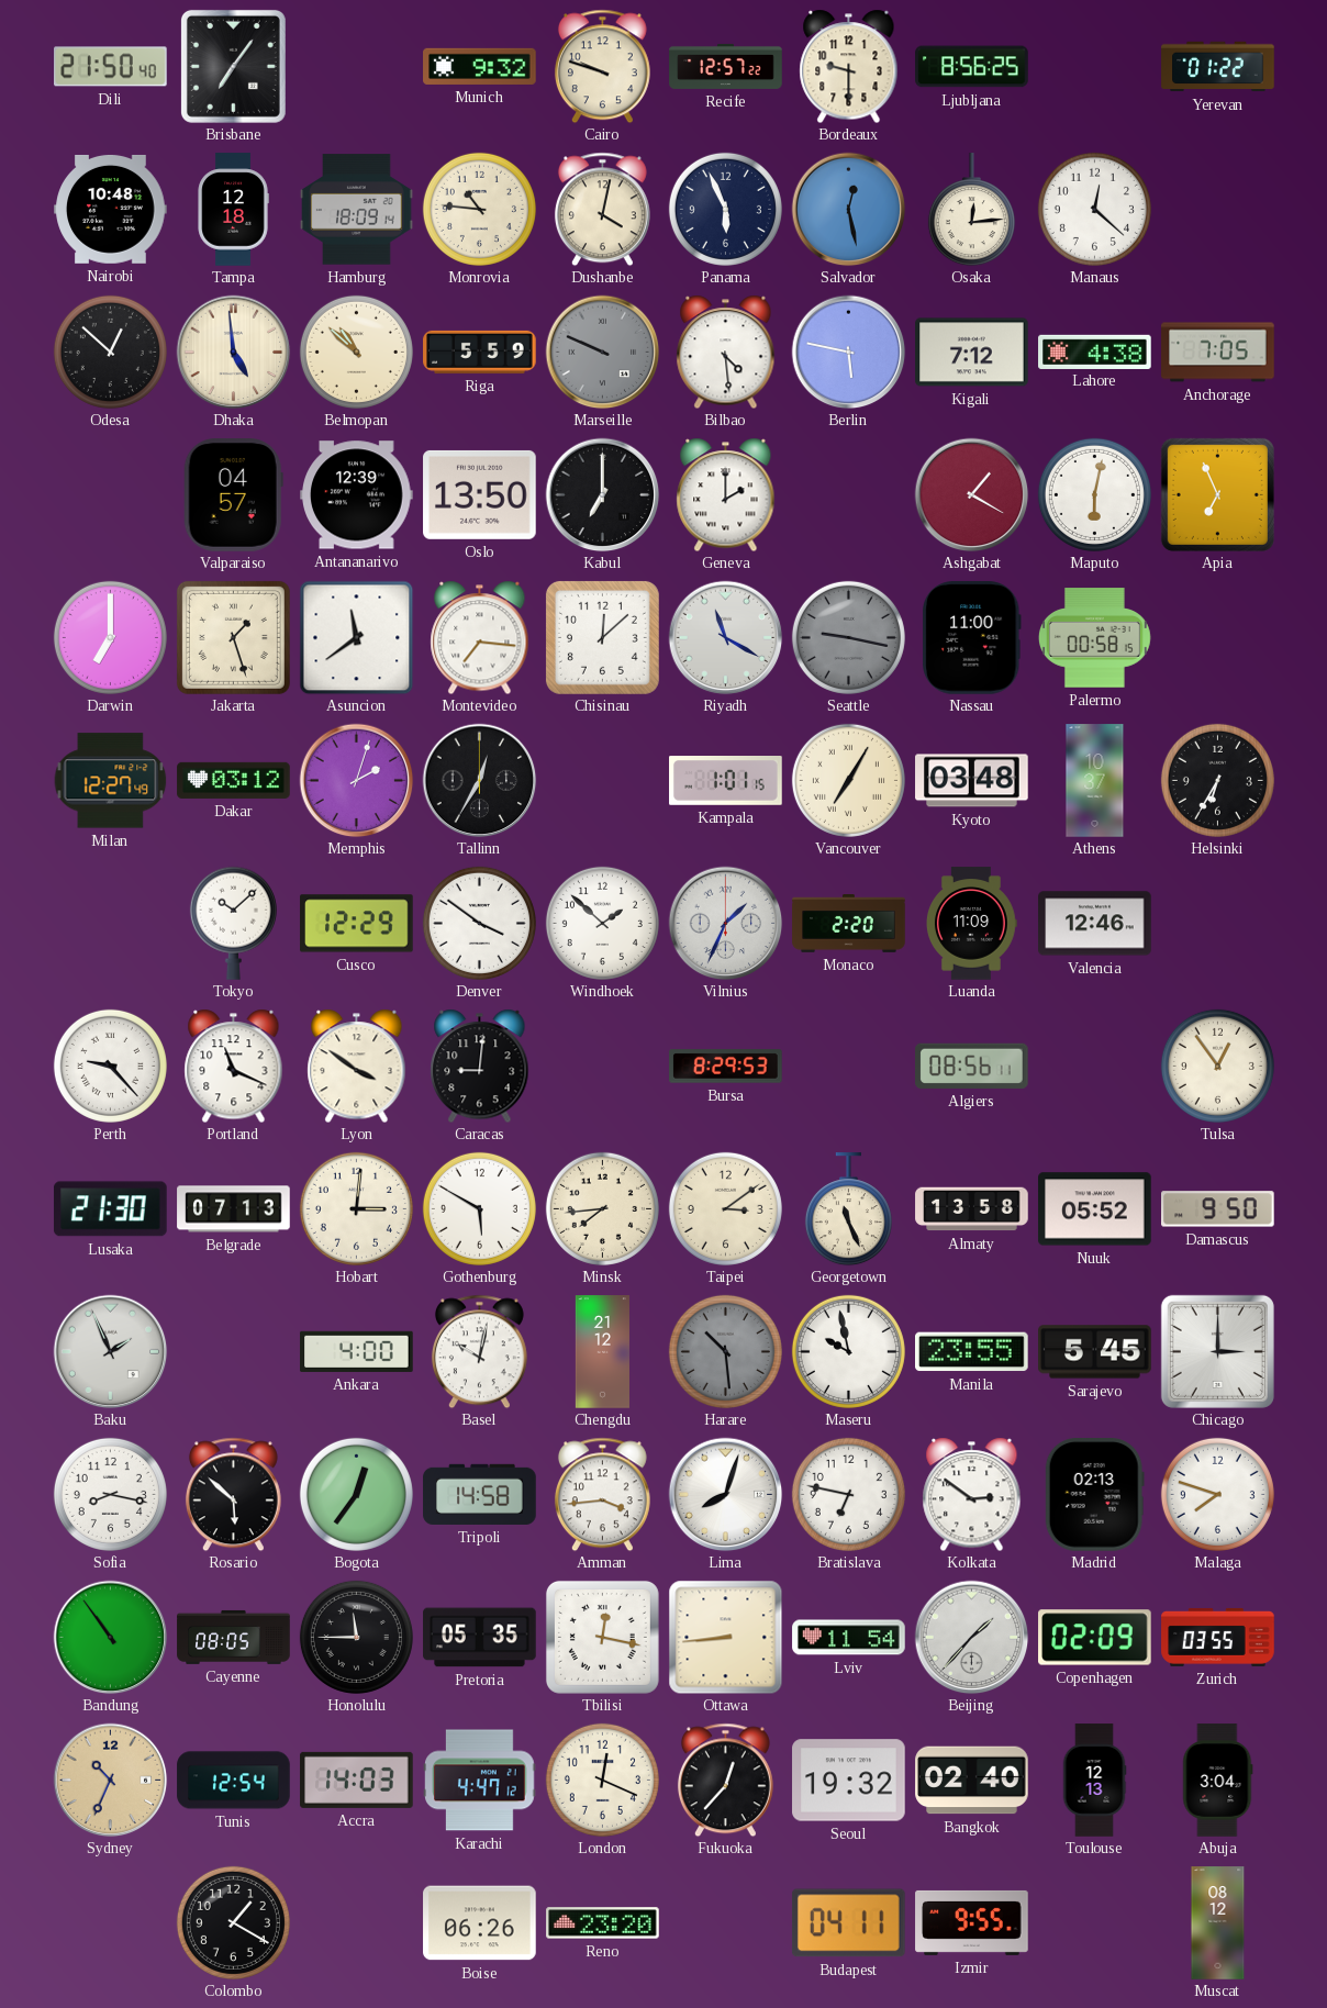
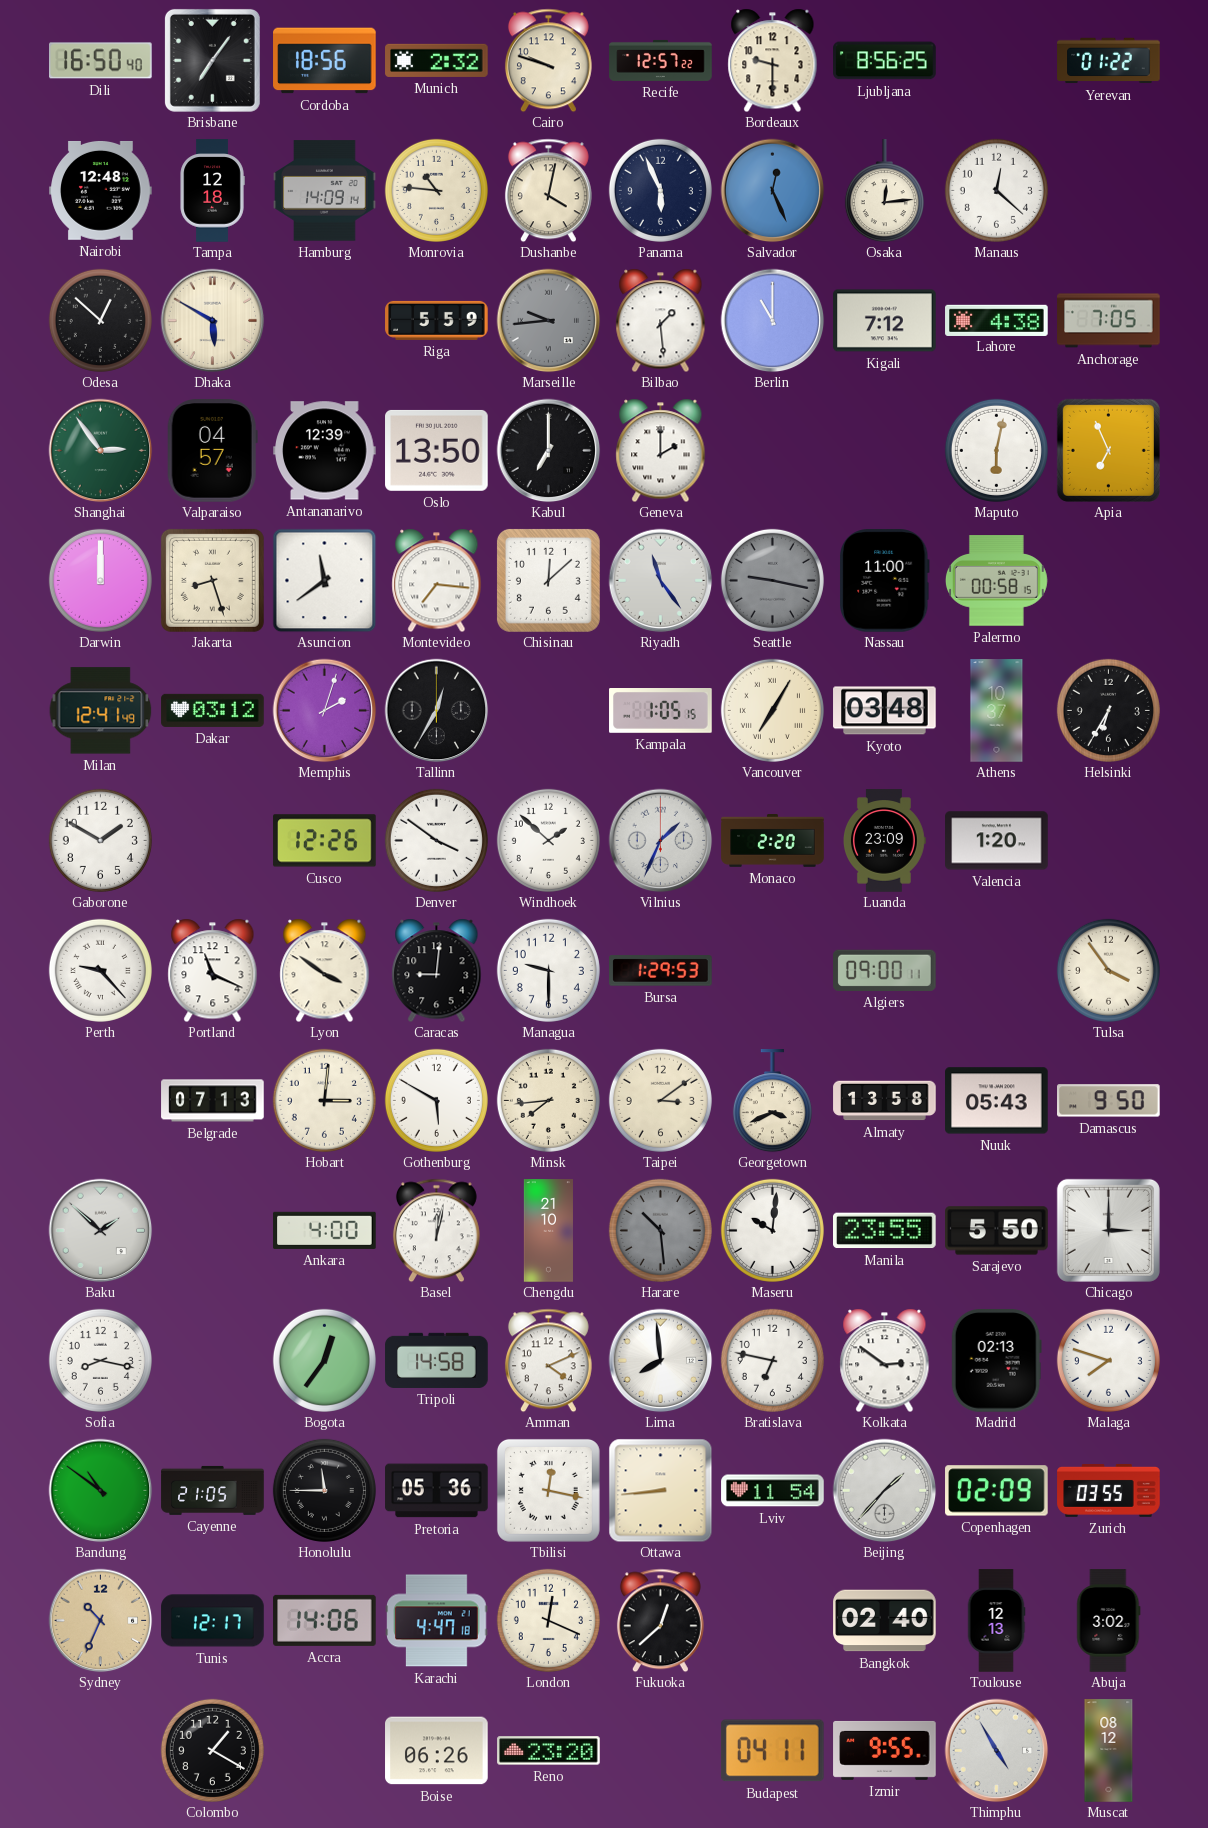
Dili: 21:50 -> 16:50 (101, 61)
Cordoba: none -> 18:56 (325, 61)
Munich: 9:32 -> 2:32 (437, 60)
Nairobi: 10:48 -> 12:48 (101, 190)
Hamburg: 18:09 -> 14:09 (325, 191)
Salvador: 12:28 -> 12:26 (772, 190)
Dhaka: 4:59 -> 5:50 (212, 320)
Belmopan: 10:52 -> none (356, 352)
Marseille: 9:49 -> 9:44 (548, 320)
Bilbao: 4:29 -> 1:29 (661, 320)
Berlin: 5:47 -> 11:00 (772, 320)
Shanghai: none -> 2:54 (100, 450)
Ashgabat: 1:20 -> none (971, 494)
Darwin: 7:00 -> 12:00 (100, 580)
Jakarta: 1:27 -> 8:27 (212, 580)
Riyadh: 11:20 -> 11:24 (660, 580)
Milan: 12:27 -> 12:41 (100, 711)
Kampala: 1:01 -> 1:05 (661, 711)
Gaborone: none -> 1:50 (100, 840)
Tokyo: 10:08 -> none (233, 923)
Cusco: 12:29 -> 12:26 (325, 841)
Luanda: 11:09 -> 23:09 (884, 841)
Valencia: 12:46 -> 1:20 (997, 841)
Managua: none -> 9:30 (548, 970)
Bursa: 8:29 -> 1:29 (661, 971)
Algiers: 08:56 -> 09:00 (885, 970)
Tulsa: 12:54 -> 3:54 (1108, 970)
Lusaka: 21:30 -> none (111, 1209)
Georgetown: 11:26 -> 3:41 (772, 1101)
Nuuk: 05:52 -> 05:43 (997, 1101)
Baku: 1:56 -> 1:52 (100, 1230)
Basel: 10:02 -> 12:02 (436, 1230)
Chengdu: 21:12 -> 21:10 (548, 1231)
Maseru: 9:58 -> 10:01 (772, 1230)
Sarajevo: 5:45 -> 5:50 (997, 1231)
Rosario: 5:52 -> none (233, 1494)
Amman: 3:44 -> 4:11 (548, 1360)
Lima: 8:03 -> 7:59 (660, 1360)
Bandung: 10:54 -> 10:51 (100, 1490)
Cayenne: 08:05 -> 21:05 (213, 1490)
Pretoria: 05:35 -> 05:36 (437, 1491)
Tunis: 12:54 -> 12:17 (213, 1621)
Accra: 14:03 -> 14:06 (325, 1620)
Karachi: 4:47:12 -> 4:47:18 (437, 1621)
Fukuoka: 12:37 -> 12:38 (660, 1620)
Seoul: 19:32 -> none (849, 1781)
Abuja: 3:04 -> 3:02 (1109, 1621)
Thimphu: none -> 4:55 (996, 1750)
